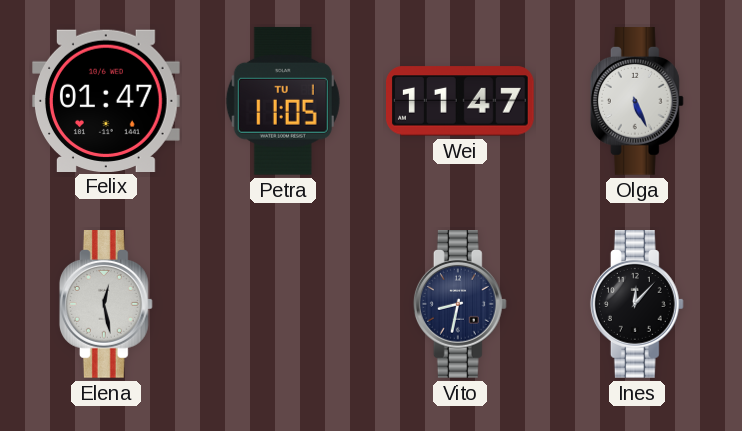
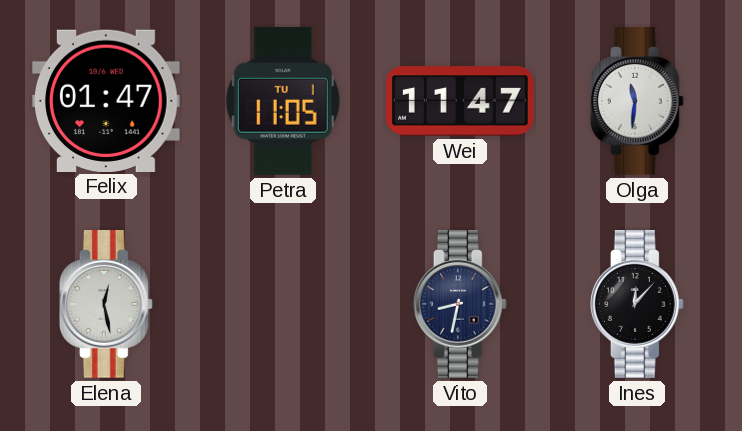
Olga: 5:26 -> 11:31 (637, 102)
